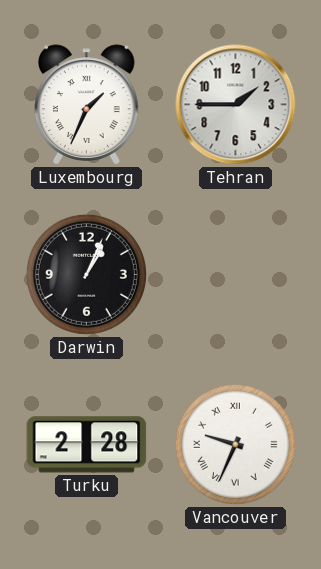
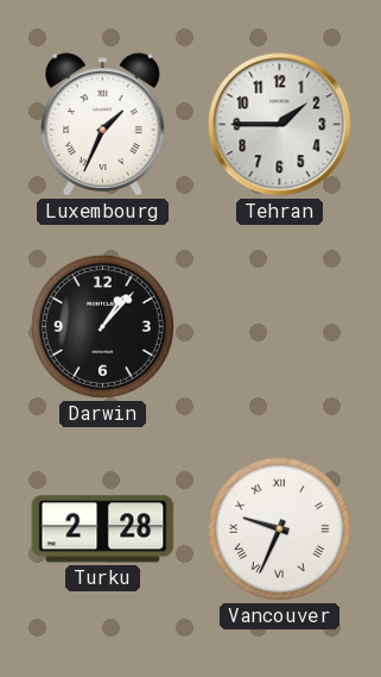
Darwin: 1:04 -> 1:07 (102, 326)
